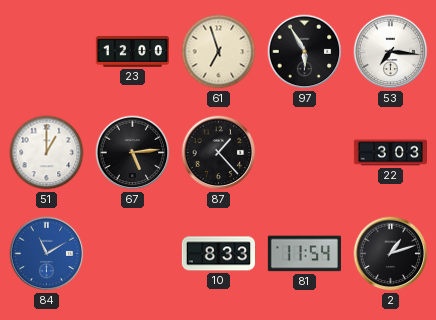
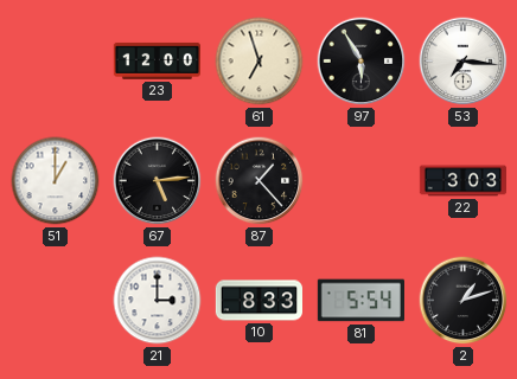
84: 11:10 -> none (47, 254)
21: none -> 3:00 (158, 301)
81: 11:54 -> 5:54 (360, 301)
